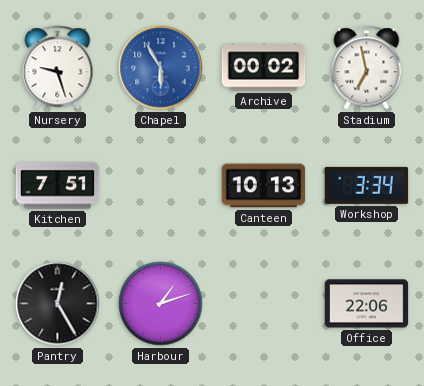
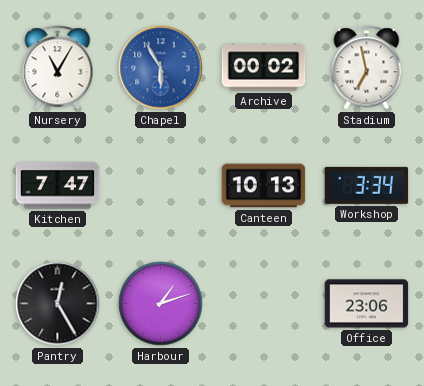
Nursery: 9:27 -> 11:05 (58, 68)
Kitchen: 7:51 -> 7:47 (58, 186)
Office: 22:06 -> 23:06 (367, 304)
